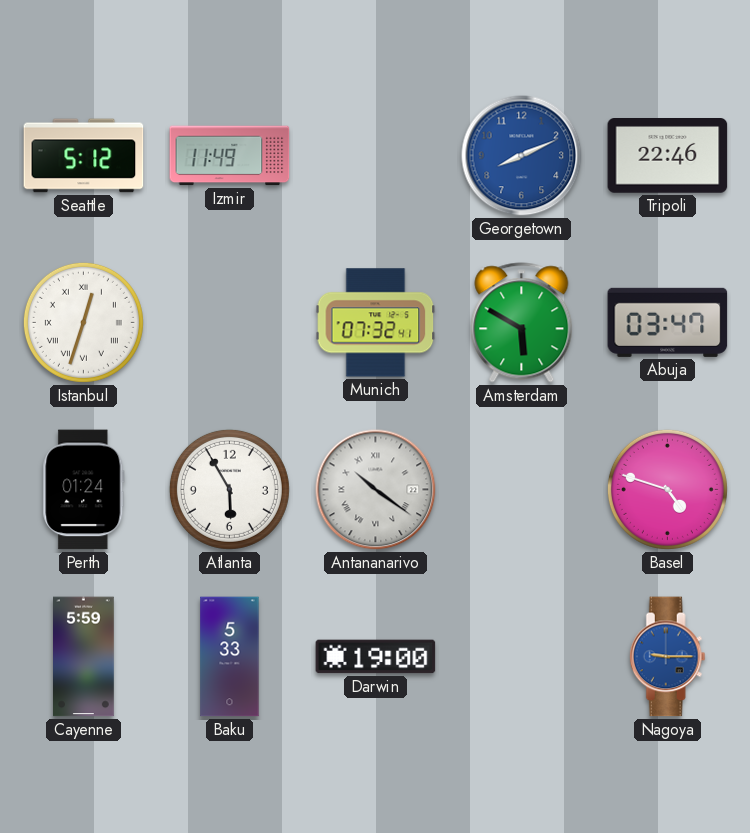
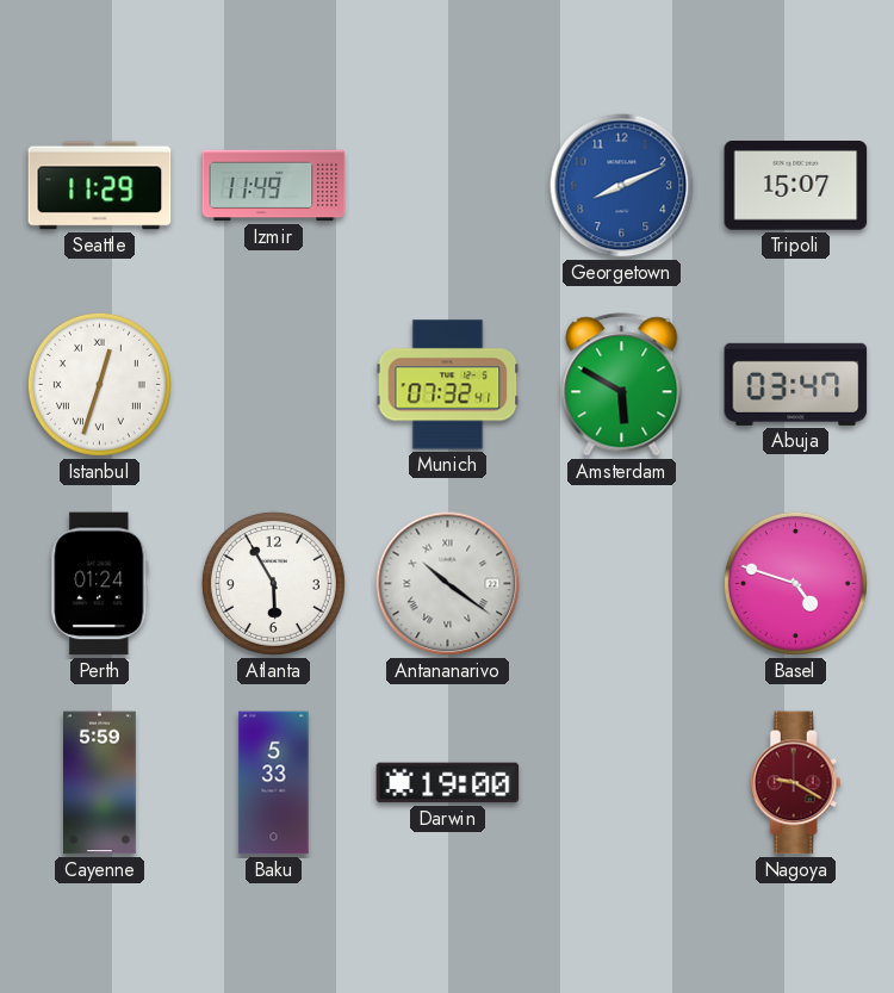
Seattle: 5:12 -> 11:29 (100, 186)
Tripoli: 22:46 -> 15:07 (796, 186)
Nagoya: 9:15 -> 9:20 (795, 783)
Nagoya dial: blue -> burgundy (795, 783)
